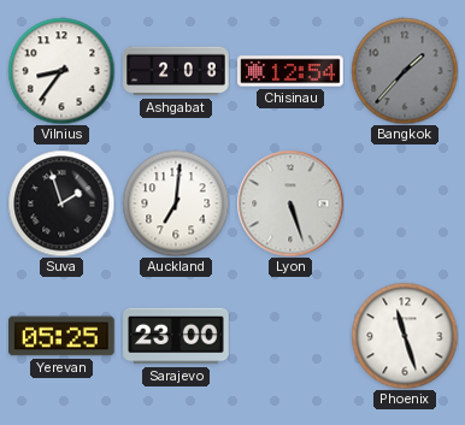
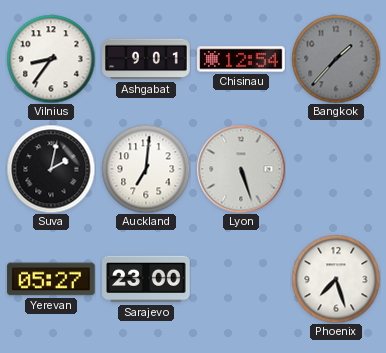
Ashgabat: 2:08 -> 9:01 (146, 59)
Suva: 1:57 -> 2:02 (51, 169)
Yerevan: 05:25 -> 05:27 (51, 279)
Phoenix: 11:27 -> 7:27 (336, 279)
